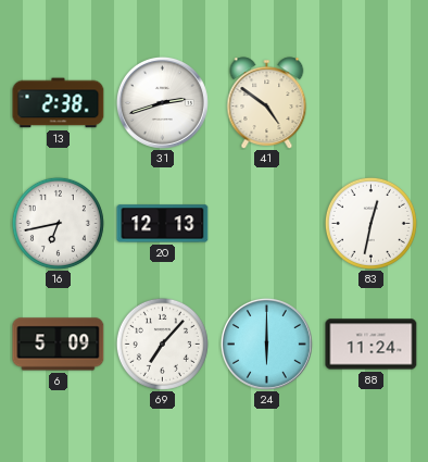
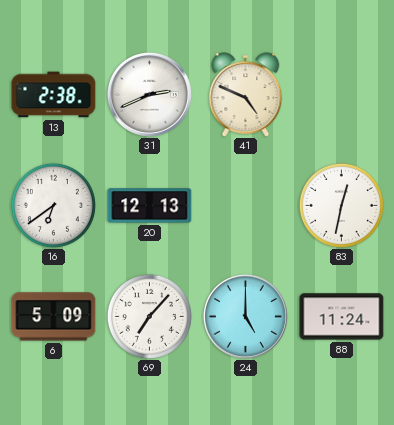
31: 2:42 -> 2:41 (149, 94)
41: 4:51 -> 4:49 (246, 95)
16: 6:43 -> 6:39 (53, 205)
24: 6:00 -> 5:00 (245, 316)
